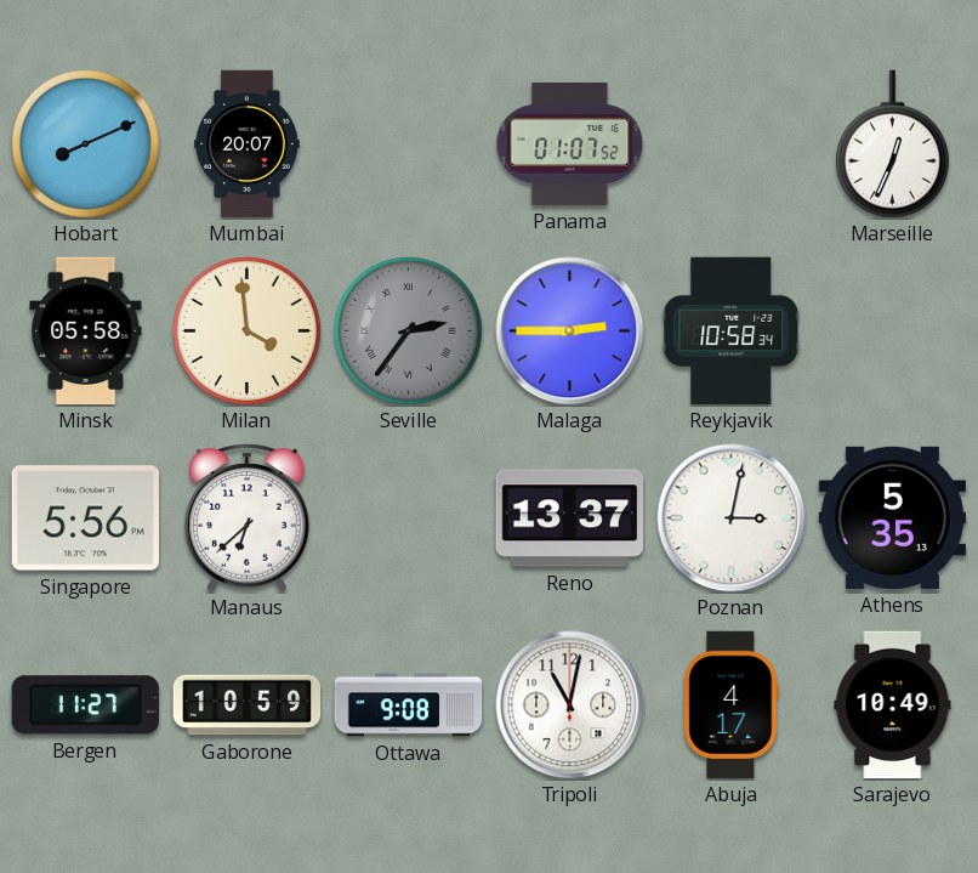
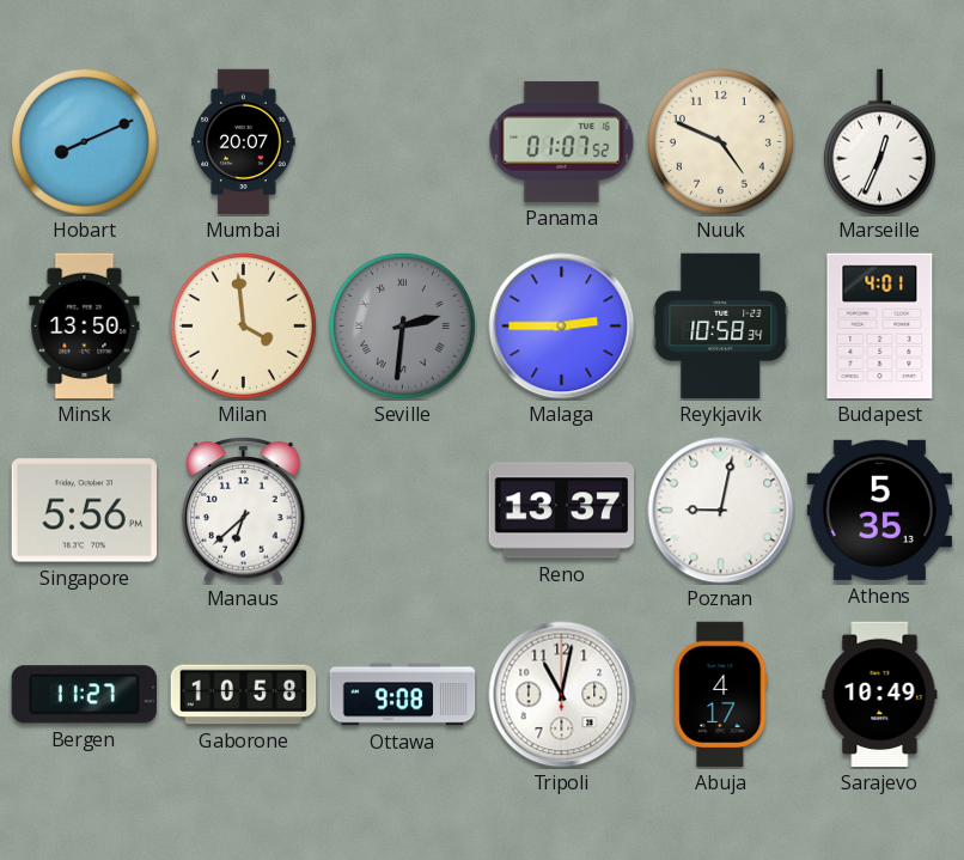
Nuuk: none -> 4:49 (720, 141)
Minsk: 05:58 -> 13:50 (85, 327)
Seville: 2:36 -> 2:31 (402, 325)
Budapest: none -> 4:01 (880, 327)
Poznan: 3:02 -> 9:02 (721, 511)
Gaborone: 10:59 -> 10:58 (244, 695)
